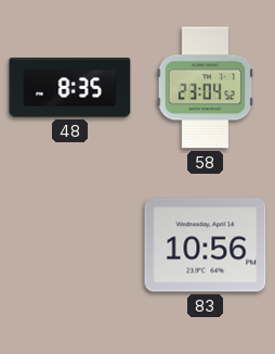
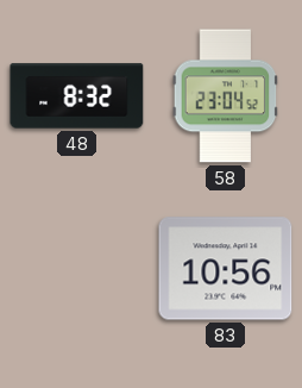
48: 8:35 -> 8:32 (77, 96)
